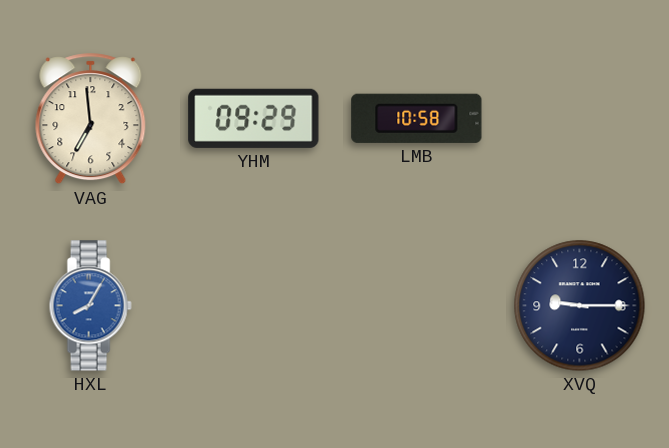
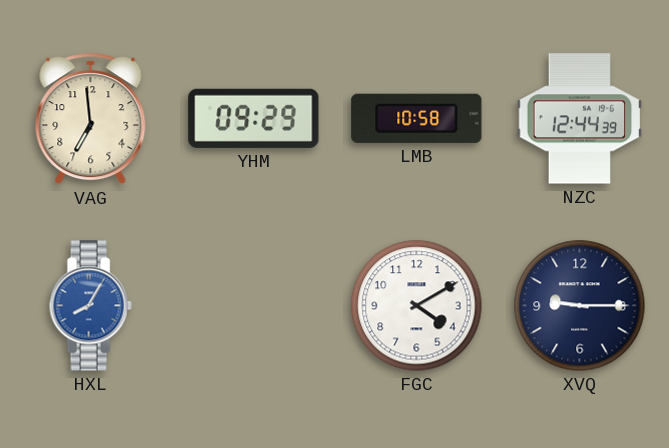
NZC: none -> 12:44 (580, 119)
FGC: none -> 4:10 (417, 306)
